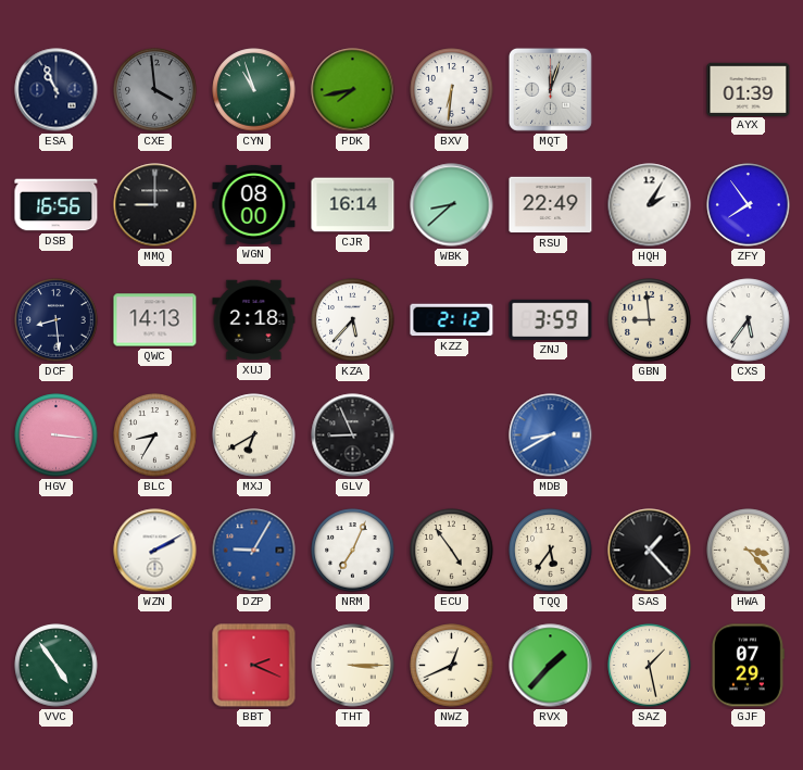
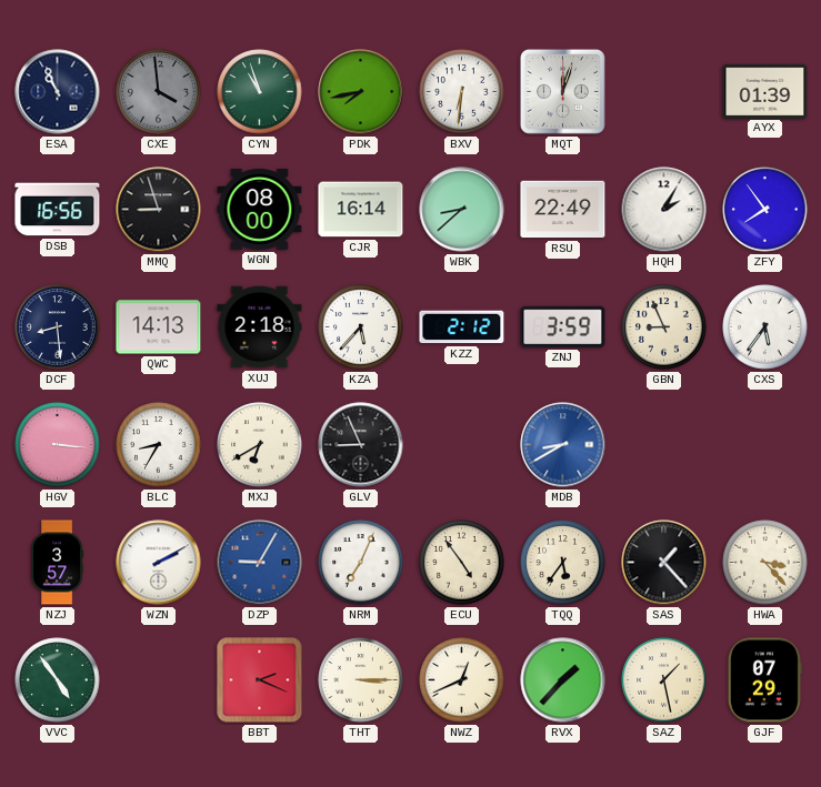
MMQ: 9:00 -> 8:57 (159, 210)
GBN: 8:59 -> 8:56 (664, 327)
NZJ: none -> 3:57 (58, 563)
